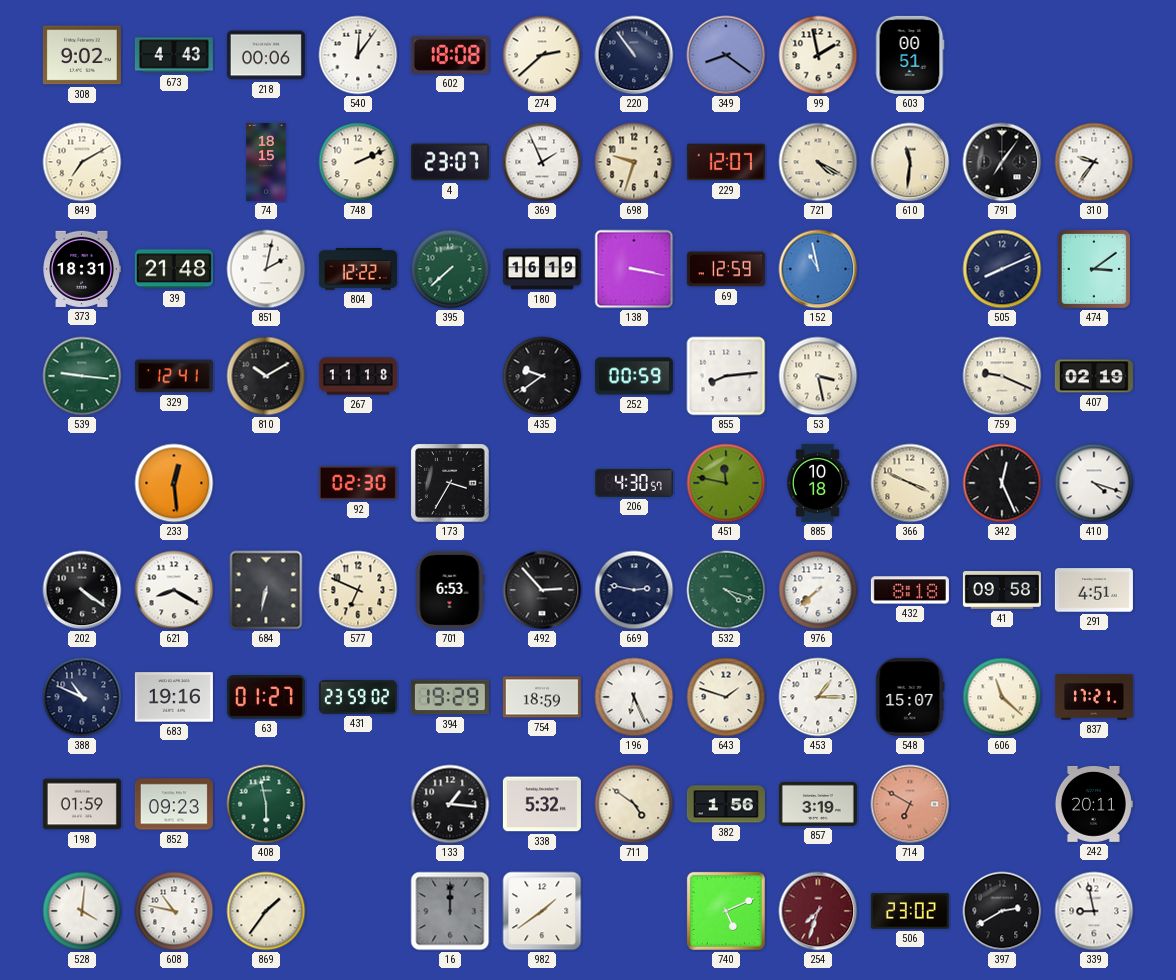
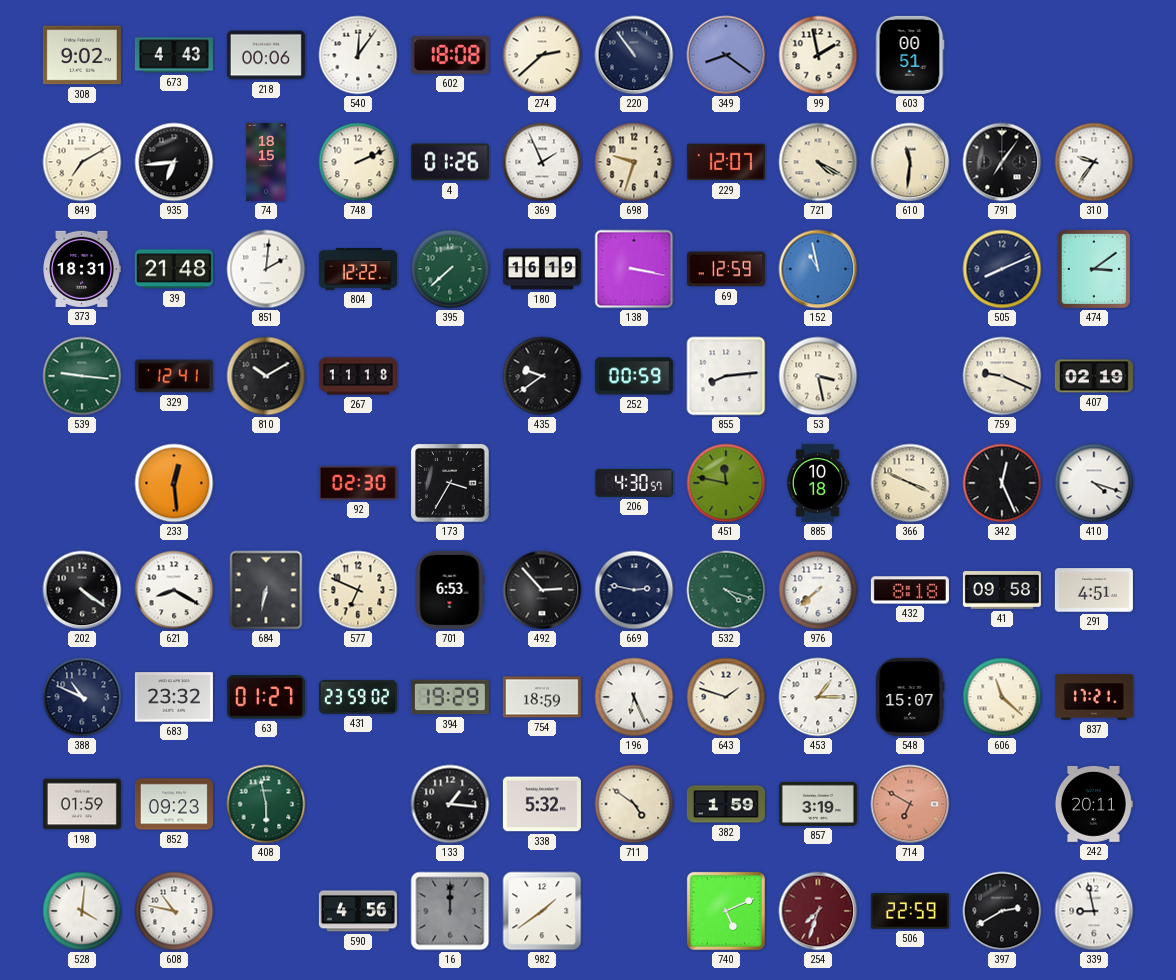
935: none -> 6:44 (174, 162)
4: 23:07 -> 01:26 (450, 162)
851: 2:02 -> 2:01 (266, 269)
683: 19:16 -> 23:32 (174, 697)
382: 1:56 -> 1:59 (726, 804)
869: 1:36 -> none (266, 911)
590: none -> 4:56 (358, 911)
506: 23:02 -> 22:59 (910, 911)
